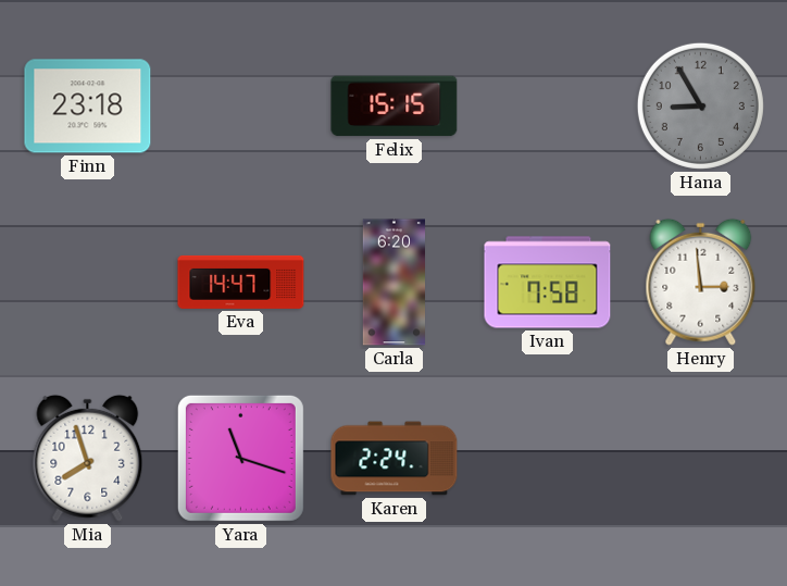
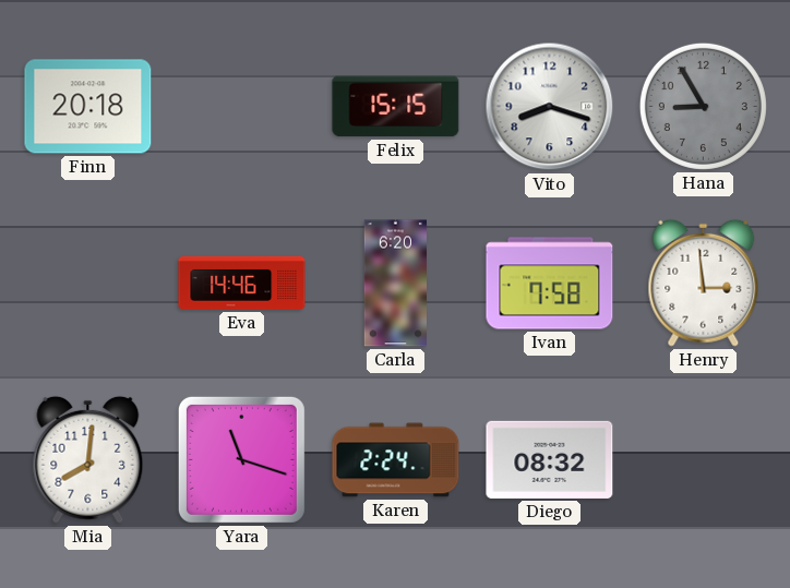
Finn: 23:18 -> 20:18 (88, 107)
Vito: none -> 8:18 (550, 107)
Eva: 14:47 -> 14:46 (242, 283)
Mia: 7:57 -> 8:01 (88, 459)
Diego: none -> 08:32 (550, 459)
